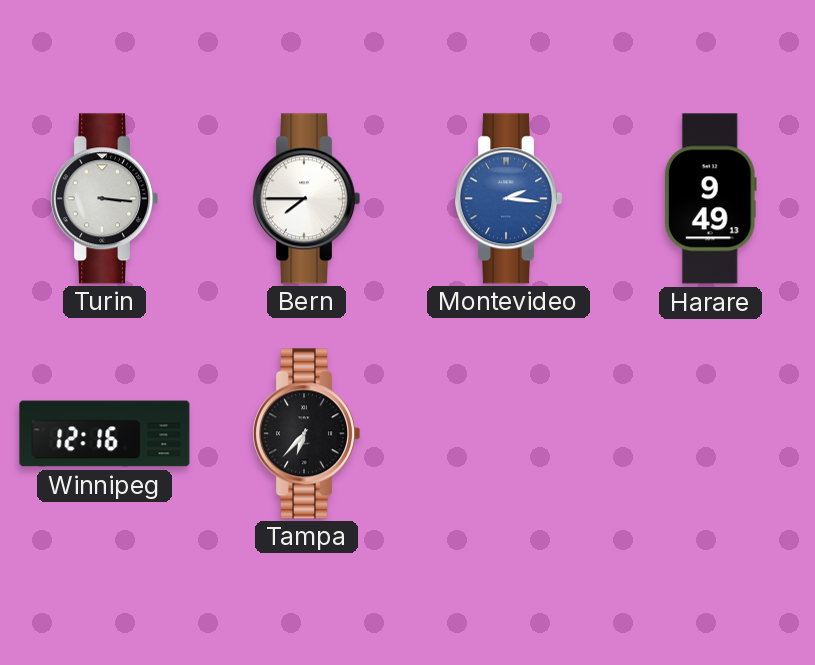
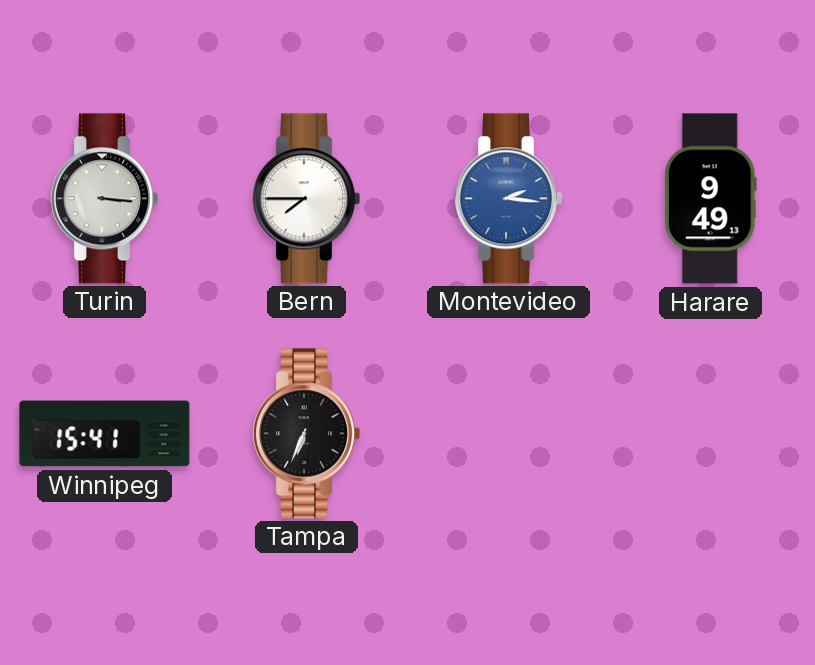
Winnipeg: 12:16 -> 15:41 (105, 434)
Tampa: 6:37 -> 6:34 (306, 434)
